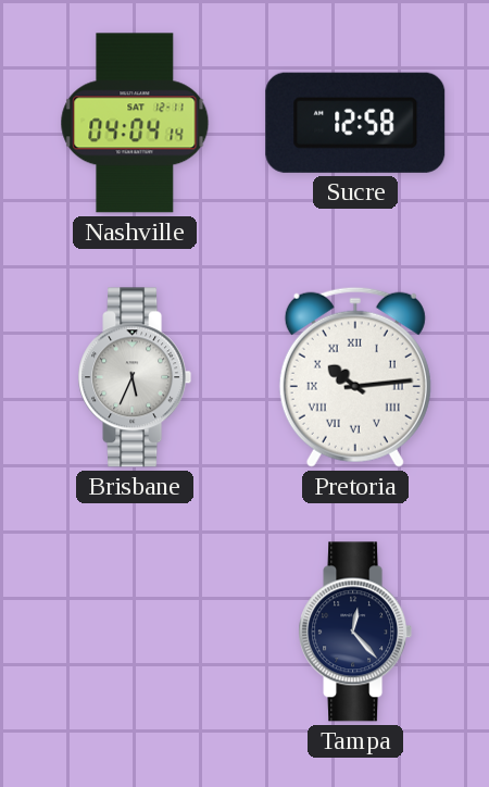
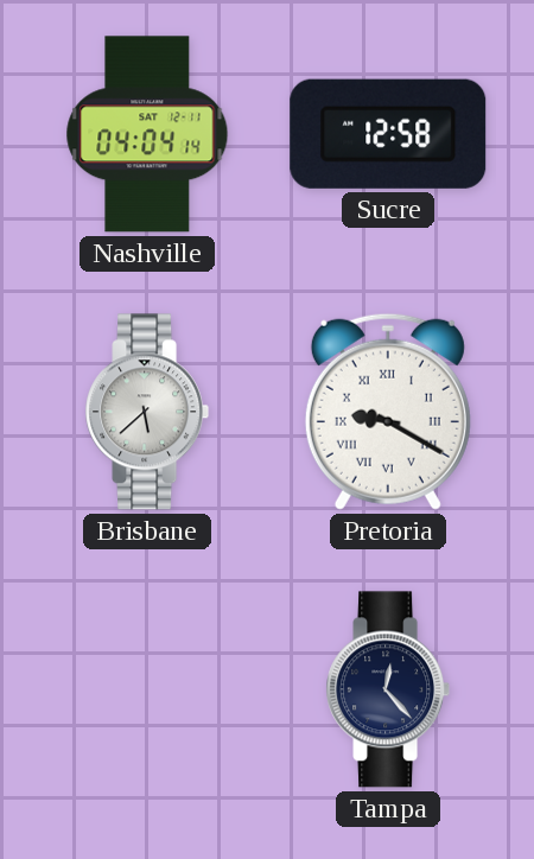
Brisbane: 5:34 -> 5:38 (147, 412)
Pretoria: 10:14 -> 9:20 (388, 412)
